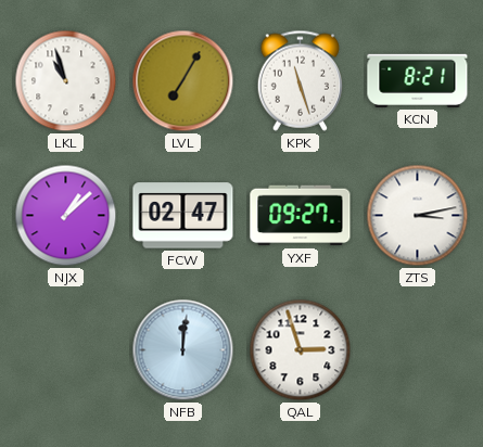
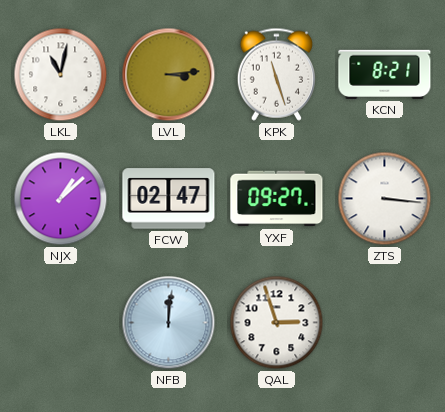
LKL: 10:57 -> 11:02 (61, 75)
LVL: 7:05 -> 3:14 (169, 75)
ZTS: 3:13 -> 3:16 (385, 199)
